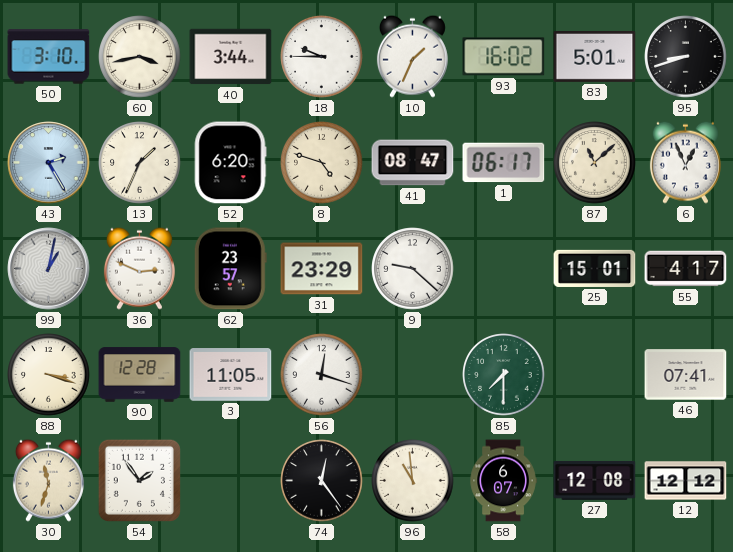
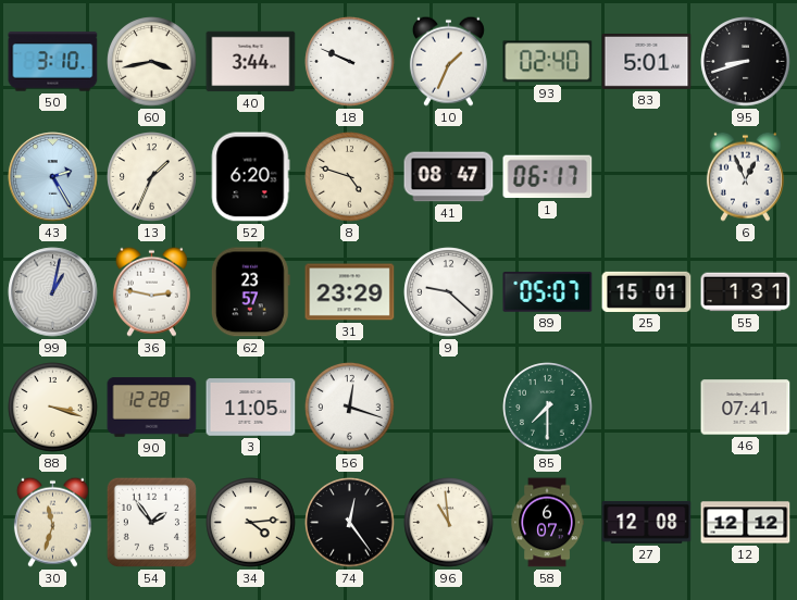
18: 9:45 -> 9:49 (350, 62)
93: 16:02 -> 02:40 (548, 62)
87: 11:08 -> none (595, 163)
36: 2:49 -> 2:47 (151, 291)
89: none -> 05:07 (548, 292)
55: 4:17 -> 1:31 (746, 292)
34: none -> 4:14 (251, 523)
